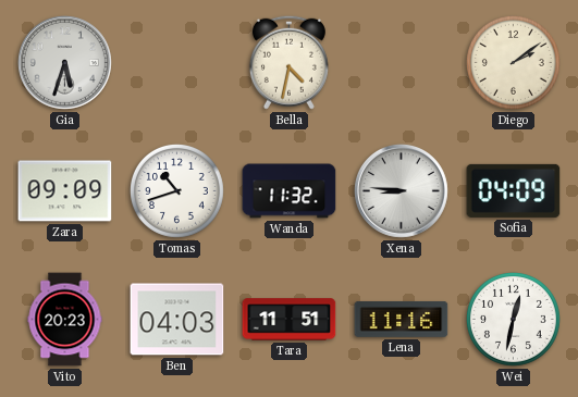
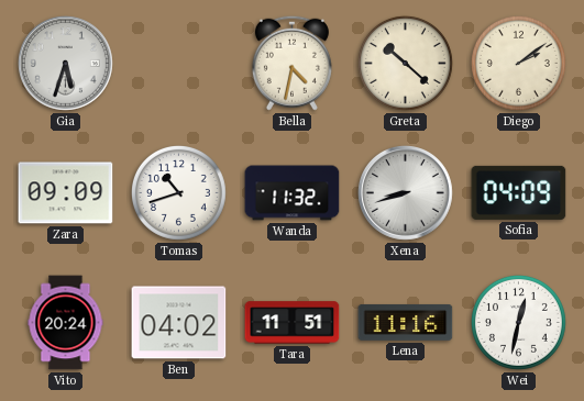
Greta: none -> 10:22 (405, 63)
Xena: 8:46 -> 8:42 (406, 193)
Vito: 20:23 -> 20:24 (66, 323)
Ben: 04:03 -> 04:02 (179, 323)
